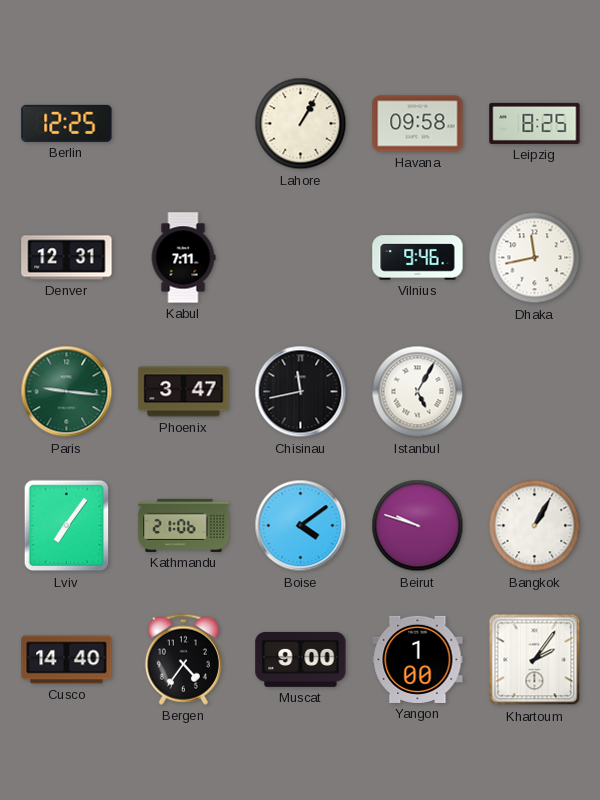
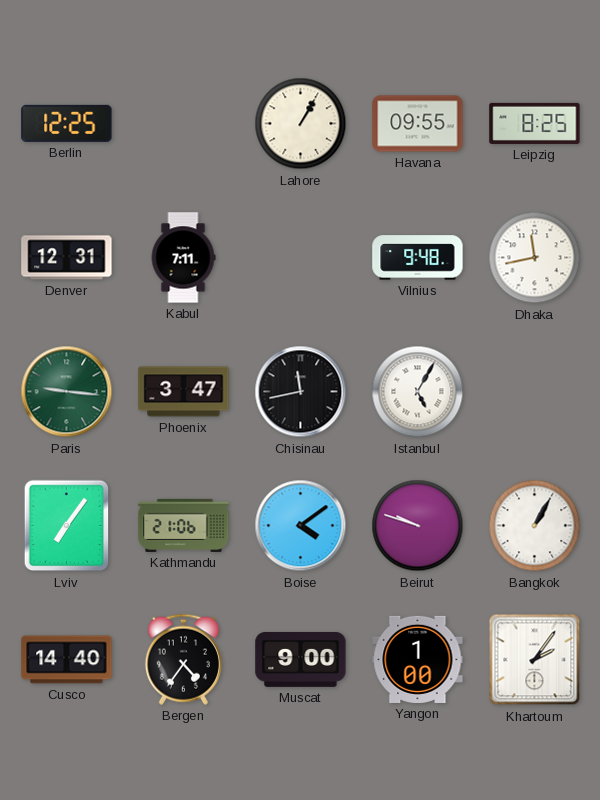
Havana: 09:58 -> 09:55 (418, 124)
Vilnius: 9:46 -> 9:48 (418, 258)
